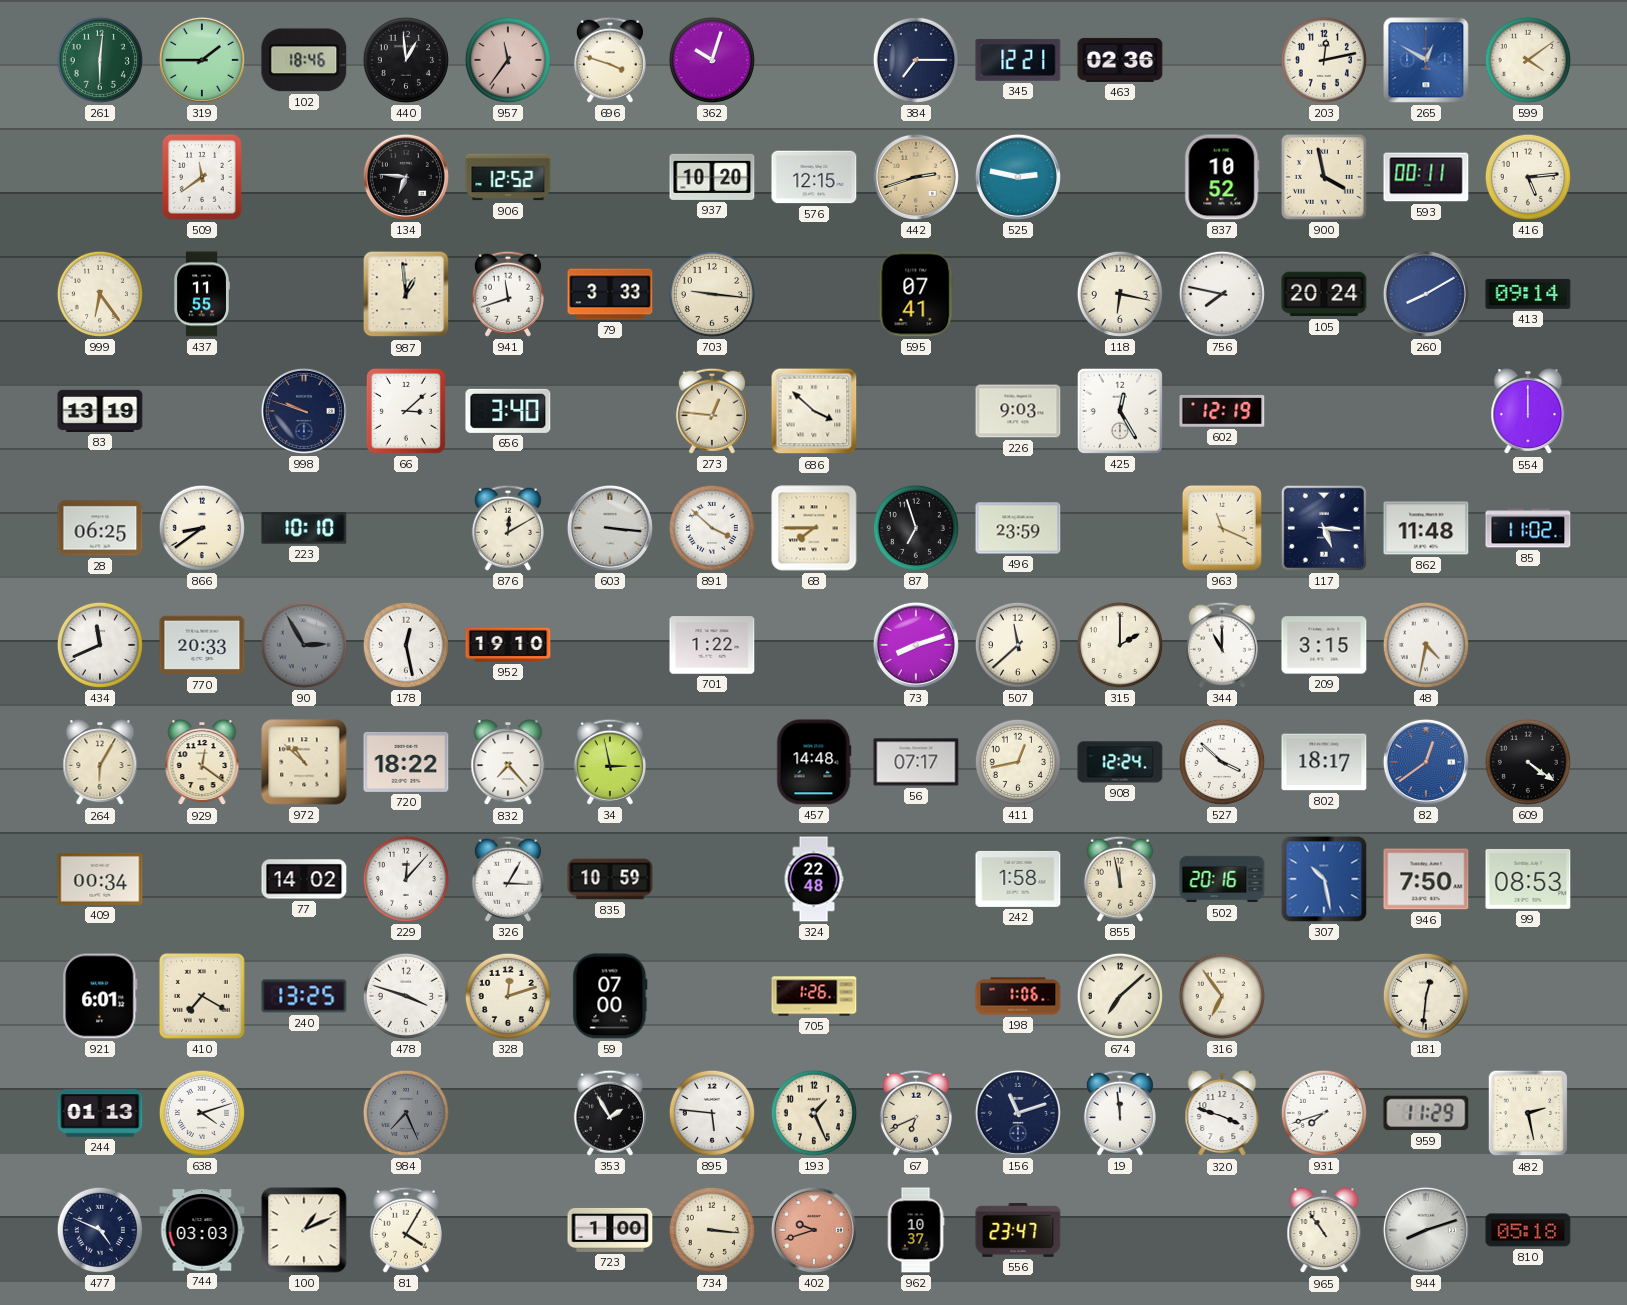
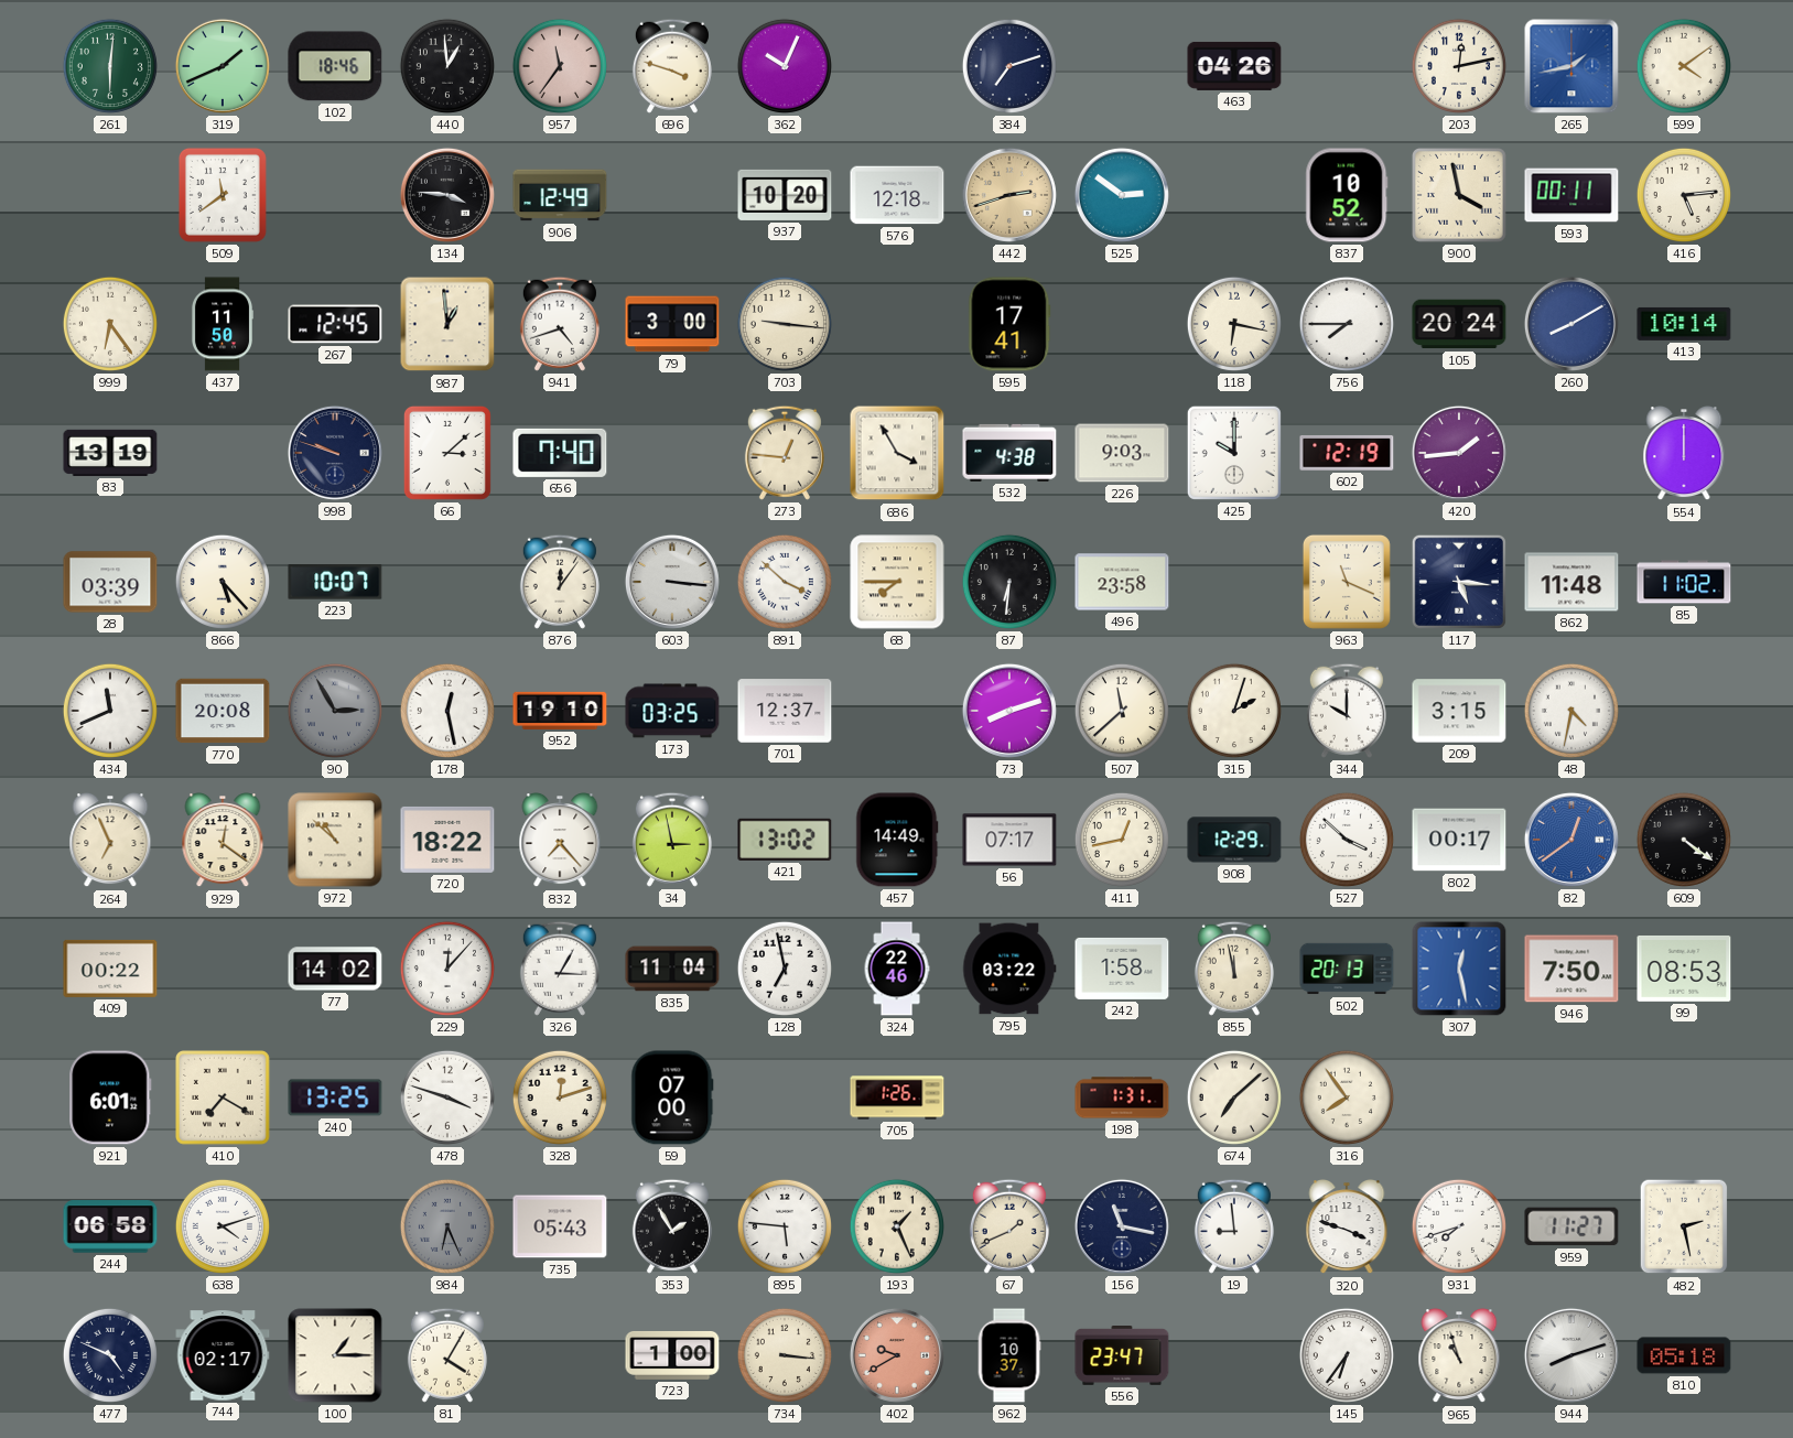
319: 1:45 -> 1:41 (223, 66)
362: 10:03 -> 10:04 (785, 66)
384: 7:15 -> 7:12 (1009, 66)
345: 12:21 -> none (1018, 60)
463: 02:36 -> 04:26 (1234, 66)
265: 12:50 -> 1:43 (1571, 66)
134: 6:46 -> 3:46 (447, 195)
906: 12:52 -> 12:49 (560, 195)
576: 12:15 -> 12:18 (897, 195)
525: 2:47 -> 2:51 (1122, 195)
437: 11:55 -> 11:50 (222, 324)
267: none -> 12:45 (335, 324)
941: 11:42 -> 4:42 (560, 324)
79: 3:33 -> 3:00 (672, 324)
595: 07:41 -> 17:41 (1009, 324)
756: 7:47 -> 7:45 (1347, 324)
413: 09:14 -> 10:14 (1684, 324)
656: 3:40 -> 7:40 (560, 453)
686: 3:52 -> 3:55 (897, 453)
532: none -> 4:38 (1009, 453)
425: 12:25 -> 10:00 (1234, 453)
420: none -> 1:44 (1459, 453)
28: 06:25 -> 03:39 (110, 582)
866: 8:39 -> 5:23 (223, 582)
223: 10:10 -> 10:07 (335, 582)
876: 12:10 -> 12:06 (560, 582)
87: 6:57 -> 6:31 (1009, 582)
496: 23:59 -> 23:58 (1122, 582)
770: 20:33 -> 20:08 (223, 711)
173: none -> 03:25 (672, 711)
701: 1:22 -> 12:37 (785, 711)
315: 2:00 -> 2:03 (1234, 711)
344: 11:00 -> 10:00 (1347, 711)
264: 6:05 -> 6:56 (110, 841)
421: none -> 13:02 (785, 840)
457: 14:48 -> 14:49 (897, 840)
908: 12:24 -> 12:29 (1234, 840)
802: 18:17 -> 00:17 (1459, 840)
409: 00:34 -> 00:22 (110, 969)
835: 10:59 -> 11:04 (672, 969)
128: none -> 6:58 (785, 969)
324: 22:48 -> 22:46 (897, 969)
795: none -> 03:22 (1009, 969)
502: 20:16 -> 20:13 (1347, 969)
307: 10:28 -> 12:28 (1459, 969)
198: 1:06 -> 1:31 (1122, 1098)
316: 6:54 -> 7:54 (1347, 1098)
181: 12:31 -> none (1426, 996)
244: 01:13 -> 06:58 (110, 1226)
984: 7:26 -> 6:26 (447, 1226)
735: none -> 05:43 (560, 1226)
67: 6:41 -> 1:41 (1009, 1226)
156: 11:12 -> 11:17 (1122, 1226)
19: 11:59 -> 8:59 (1234, 1226)
959: 11:29 -> 11:27 (1571, 1226)
744: 03:03 -> 02:17 (223, 1355)
100: 1:11 -> 1:15 (335, 1355)
402: 9:42 -> 9:40 (897, 1355)
145: none -> 6:36 (1347, 1355)
965: 10:54 -> 10:57 (1459, 1356)
